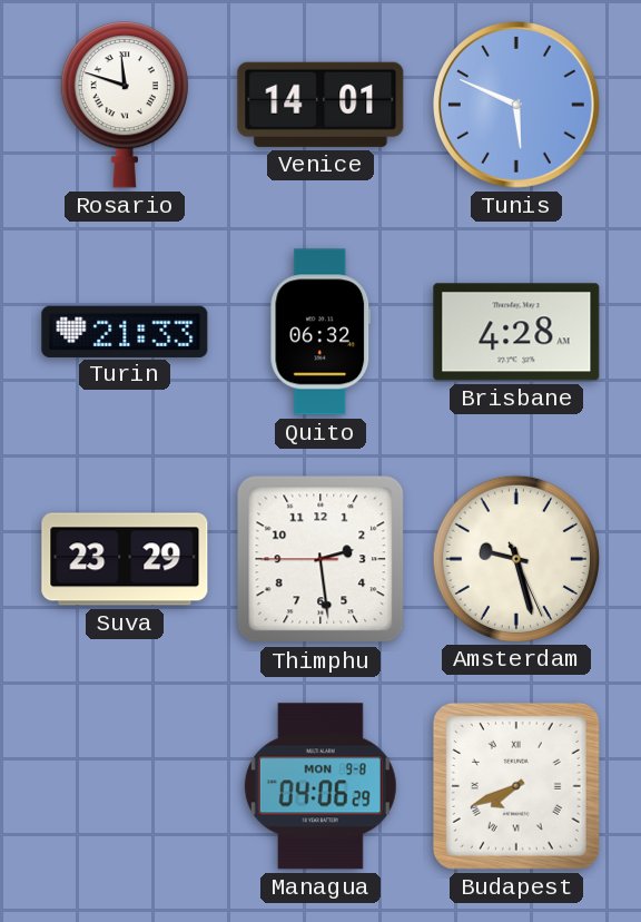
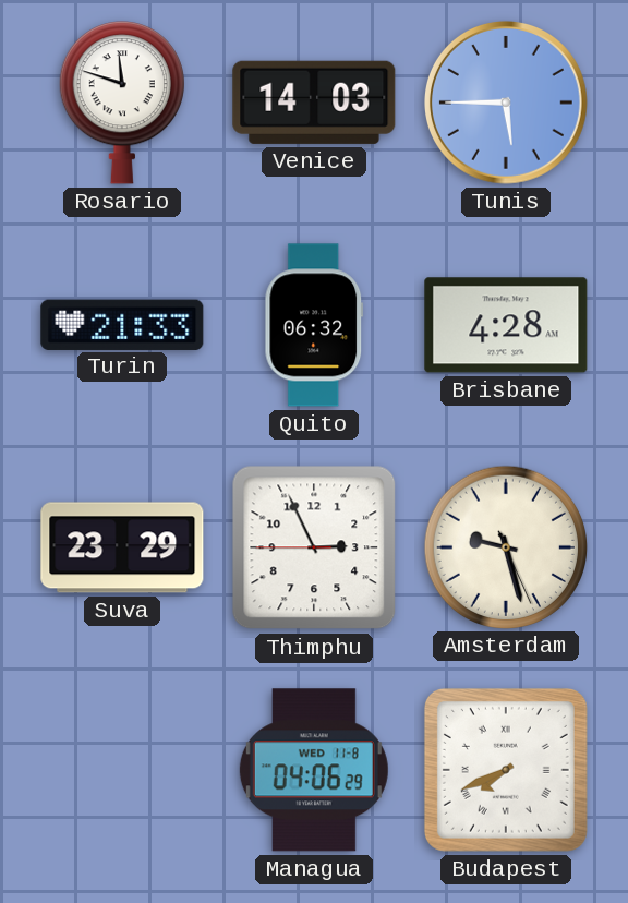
Venice: 14:01 -> 14:03 (314, 103)
Tunis: 5:49 -> 5:45 (507, 104)
Thimphu: 2:28 -> 2:55 (314, 547)
Managua date: MON 9-8 -> WED 11-8 (314, 770)
